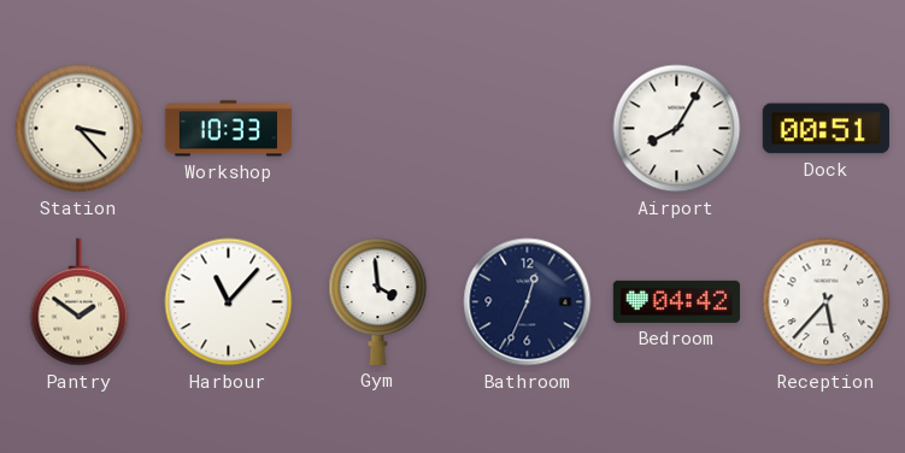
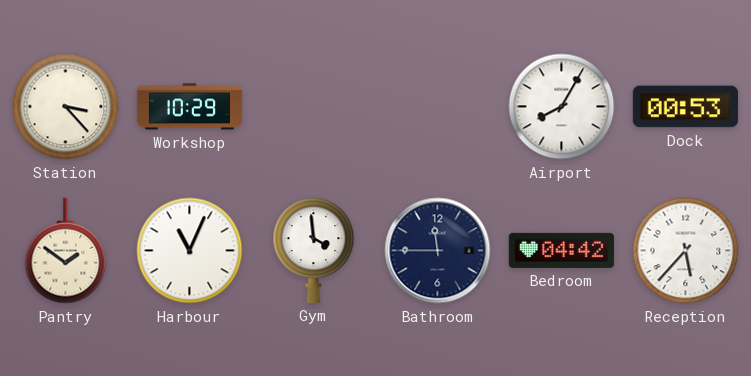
Workshop: 10:33 -> 10:29 (189, 107)
Dock: 00:51 -> 00:53 (685, 107)
Harbour: 11:07 -> 11:04 (190, 251)
Bathroom: 12:34 -> 11:45 (438, 251)
